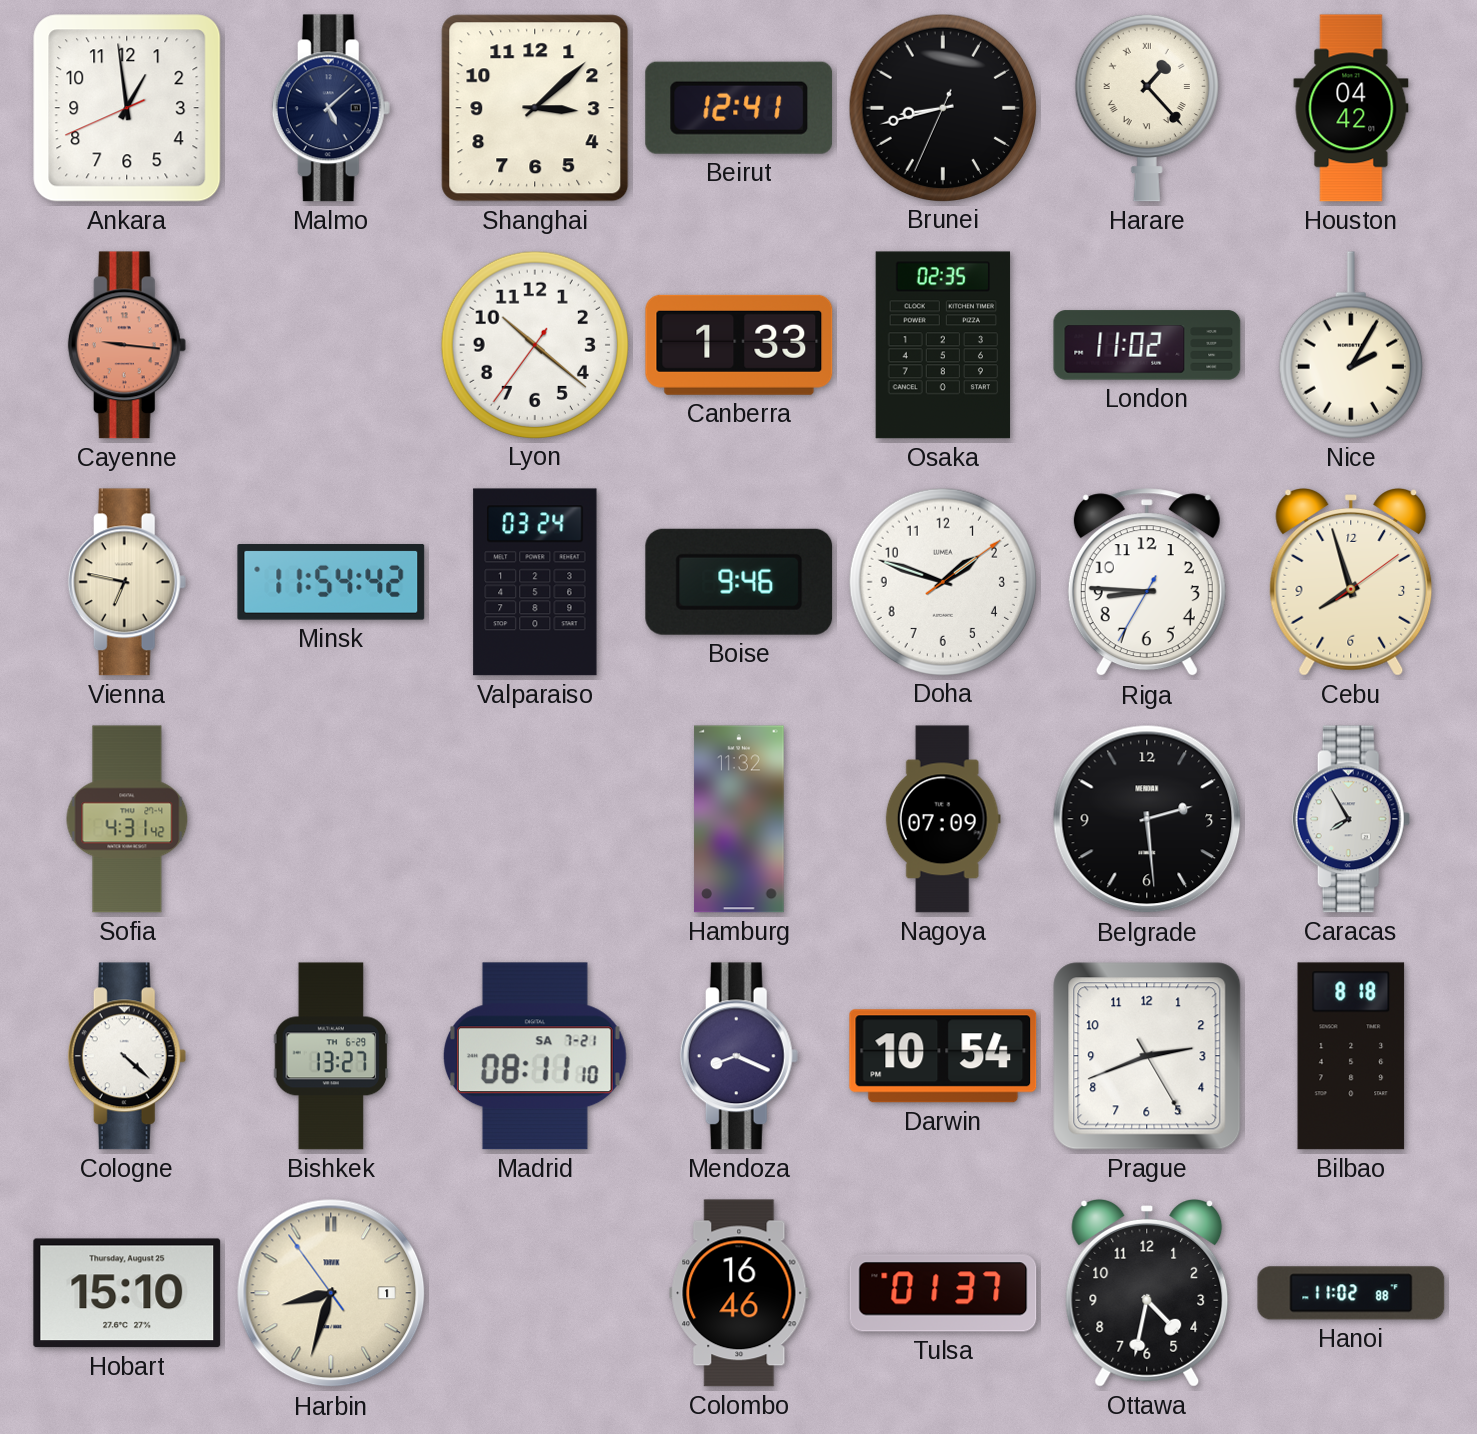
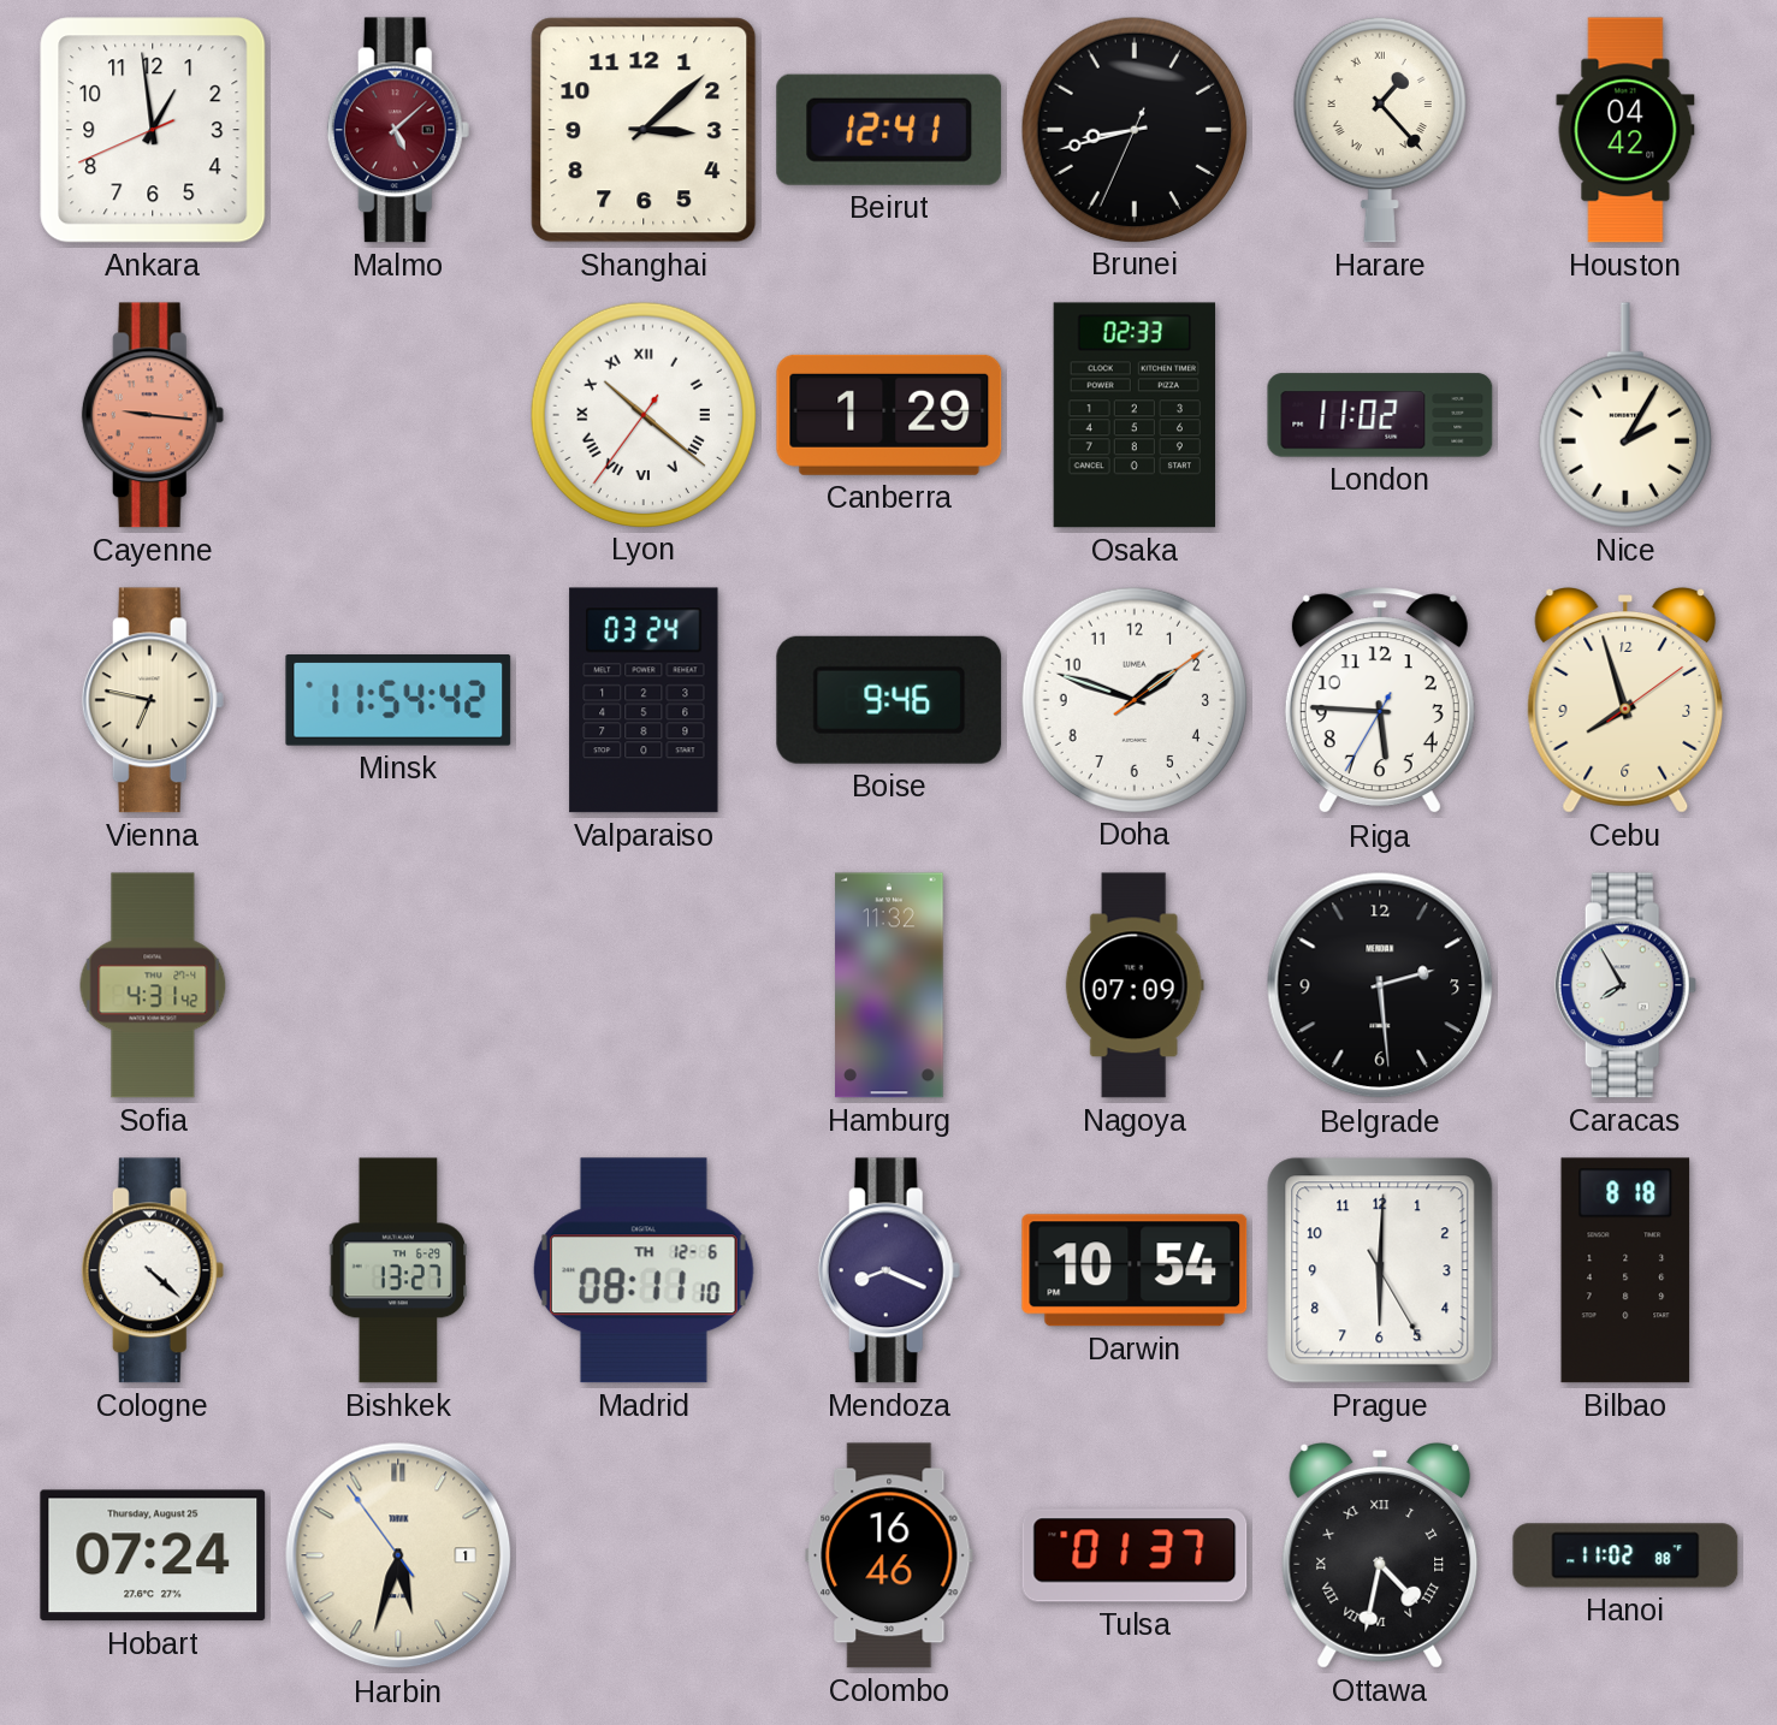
Malmo dial: navy -> burgundy (398, 130)
Lyon numerals: Arabic -> Roman (642, 414)
Canberra: 1:33 -> 1:29 (889, 415)
Osaka: 02:35 -> 02:33 (1135, 415)
Riga: 8:45 -> 5:45 (1380, 701)
Madrid date: SA 7-21 -> TH 12-6 (644, 1270)
Prague: 2:41 -> 6:00 (1380, 1270)
Hobart: 15:10 -> 07:24 (153, 1555)
Harbin: 8:32 -> 5:32 (398, 1555)
Ottawa numerals: Arabic -> Roman (1380, 1557)
